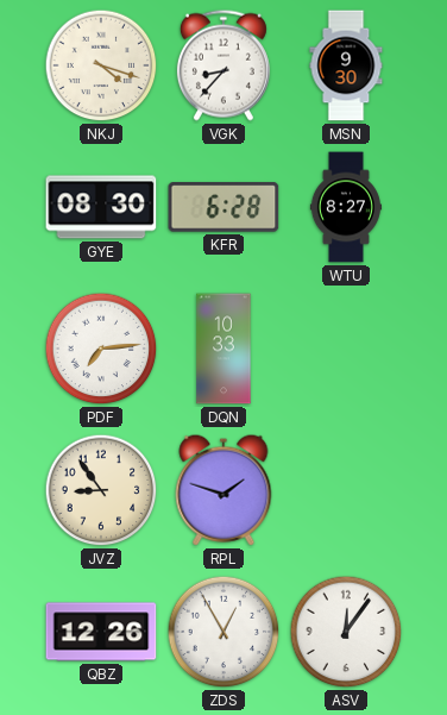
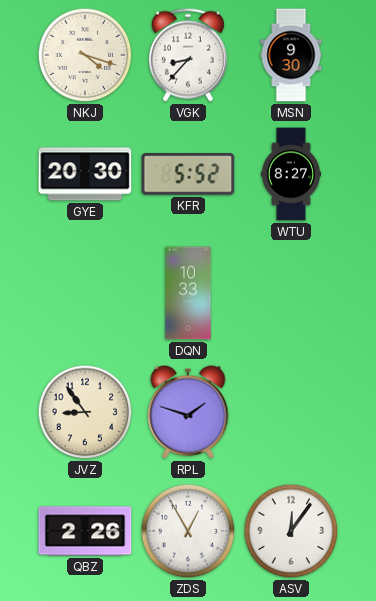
GYE: 08:30 -> 20:30 (85, 174)
KFR: 6:28 -> 5:52 (188, 174)
PDF: 7:14 -> none (101, 349)
QBZ: 12:26 -> 2:26 (85, 531)
